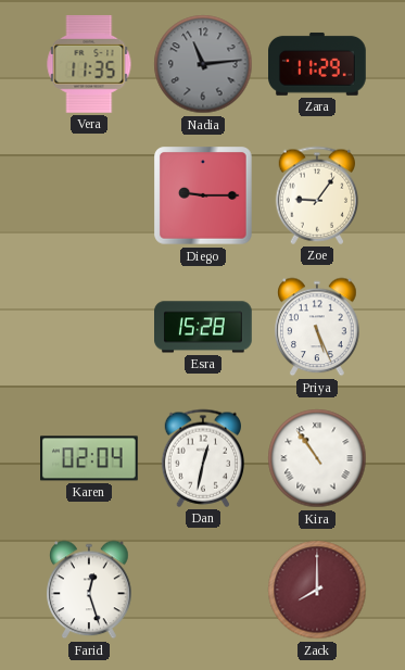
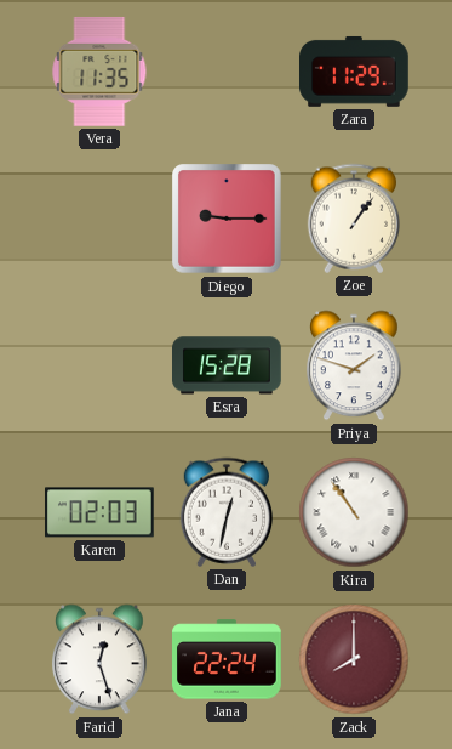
Nadia: 11:14 -> none (203, 64)
Zoe: 9:06 -> 1:06 (353, 219)
Priya: 5:26 -> 1:48 (354, 365)
Karen: 02:04 -> 02:03 (101, 512)
Jana: none -> 22:24 (228, 659)
